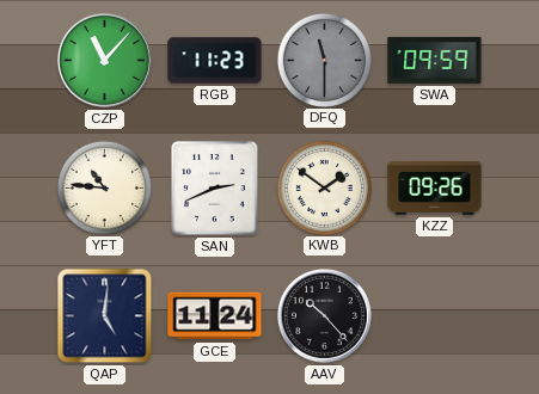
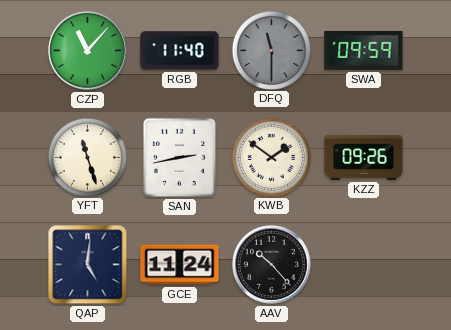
RGB: 11:23 -> 11:40 (180, 51)
YFT: 10:46 -> 11:27 (87, 157)
SAN: 2:41 -> 2:43 (179, 157)
